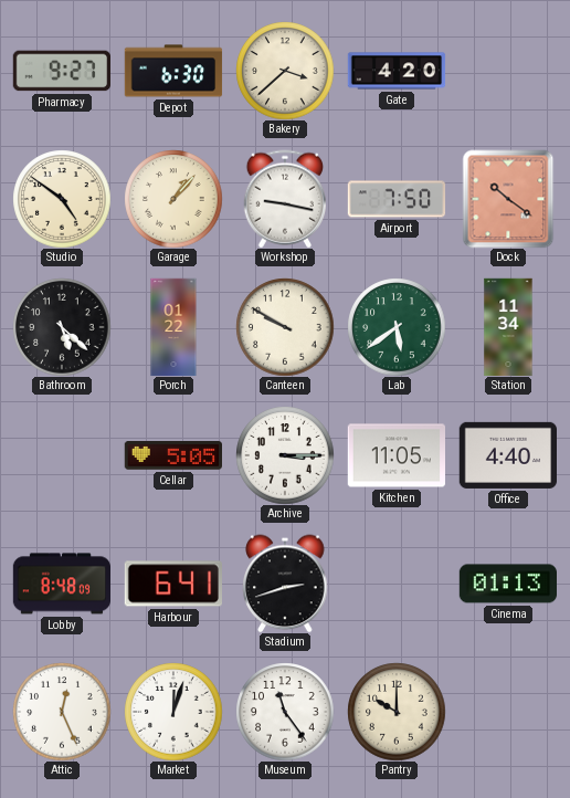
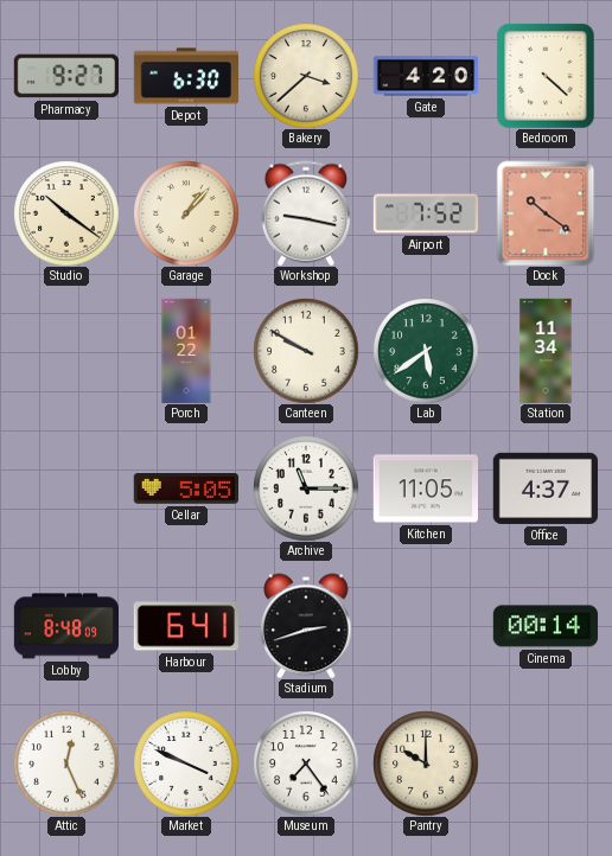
Bedroom: none -> 4:22 (546, 76)
Studio: 4:51 -> 10:21 (66, 213)
Airport: 7:50 -> 7:52 (426, 213)
Bathroom: 5:22 -> none (62, 327)
Archive: 3:15 -> 11:15 (306, 488)
Office: 4:40 -> 4:37 (544, 488)
Cinema: 01:13 -> 00:14 (544, 626)
Market: 12:03 -> 3:49 (186, 764)
Museum: 11:24 -> 7:24 (306, 764)
